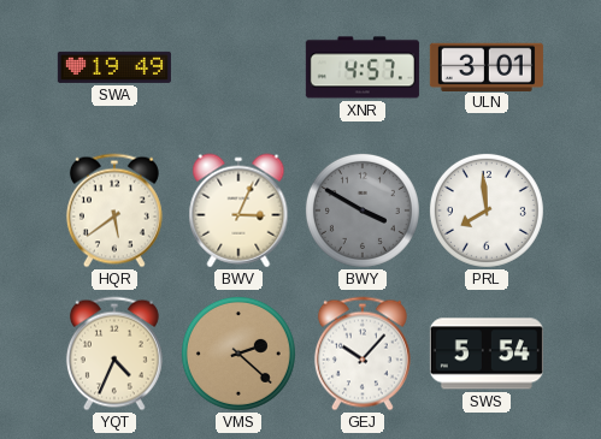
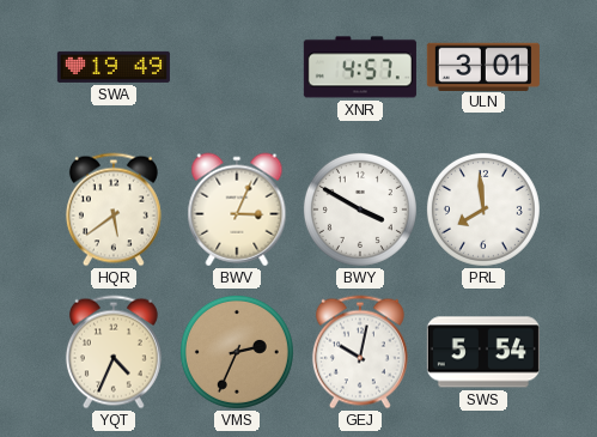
BWY dial: grey -> white (360, 210)
VMS: 2:22 -> 2:34 (237, 352)
GEJ: 10:07 -> 10:02 (360, 352)
